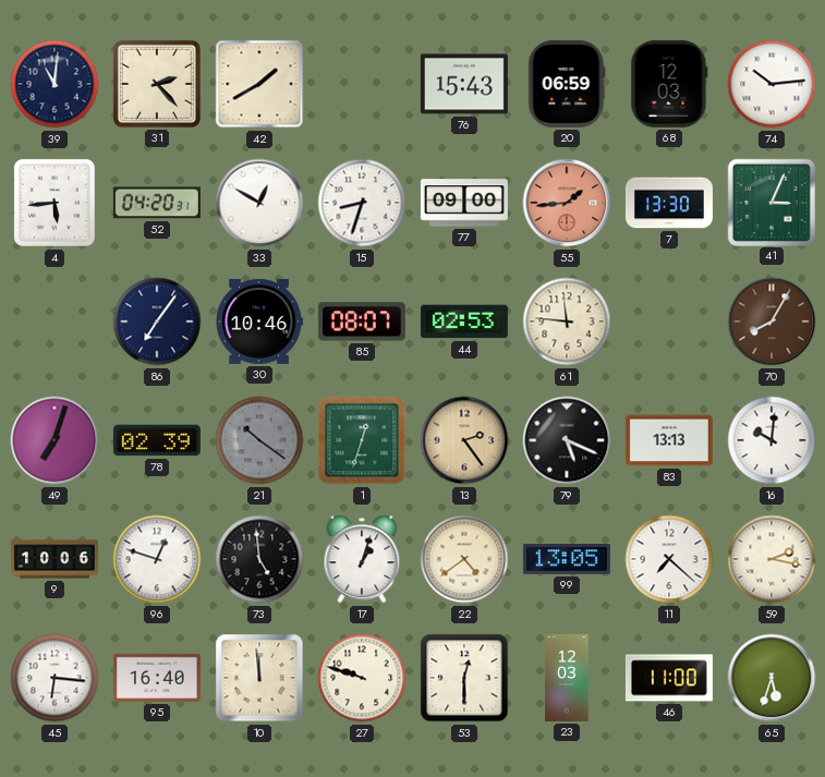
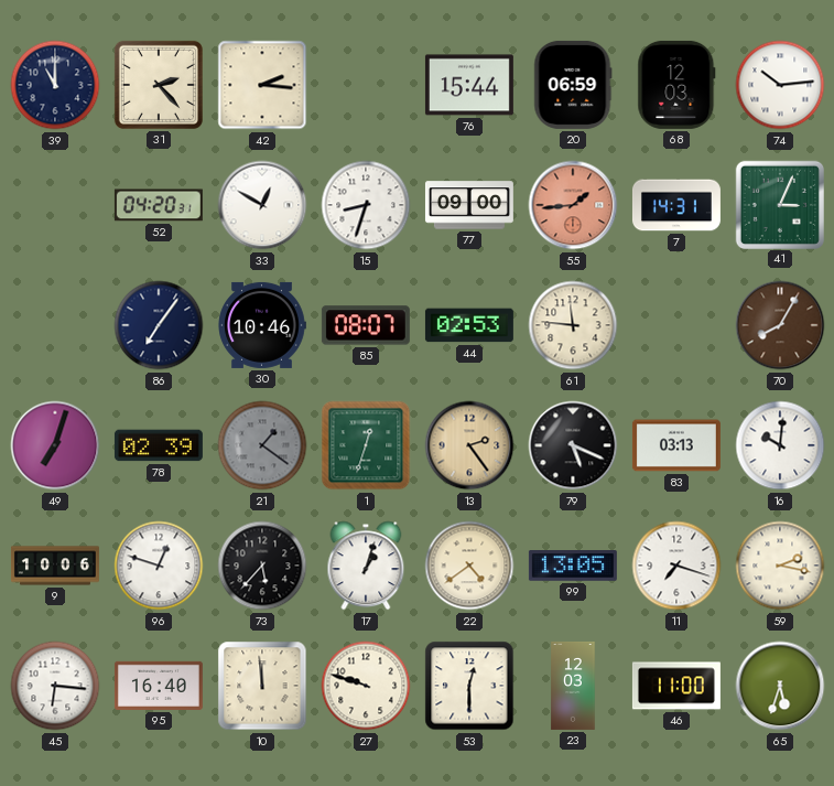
39: 11:01 -> 11:00 (55, 85)
42: 1:40 -> 2:16 (262, 85)
76: 15:43 -> 15:44 (469, 85)
4: 5:44 -> none (54, 203)
7: 13:30 -> 14:31 (676, 205)
21: 10:21 -> 1:21 (262, 445)
83: 13:13 -> 03:13 (676, 445)
73: 4:59 -> 5:37 (262, 566)
11: 7:22 -> 7:18 (676, 566)
